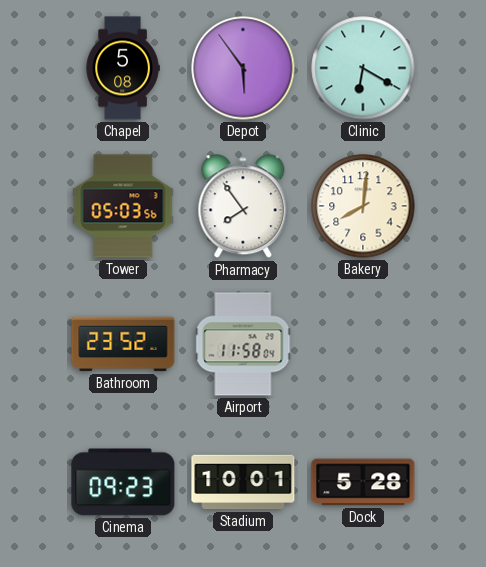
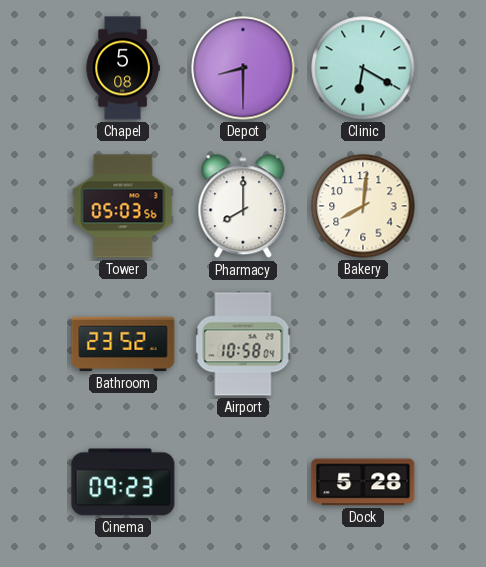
Depot: 5:54 -> 8:30 (243, 68)
Pharmacy: 7:54 -> 8:00 (243, 207)
Airport: 11:58 -> 10:58 (243, 344)
Stadium: 10:01 -> none (243, 482)
